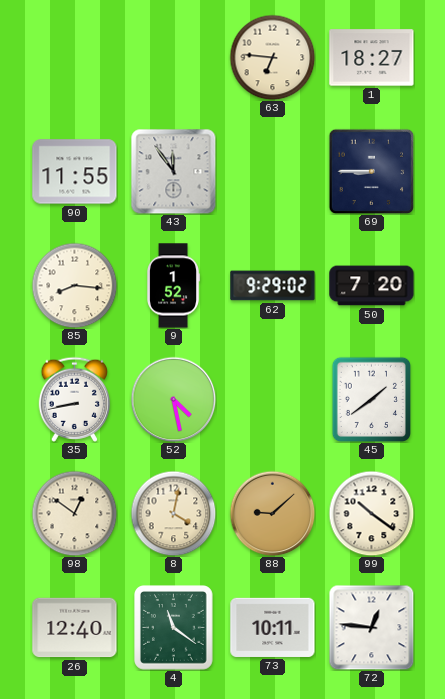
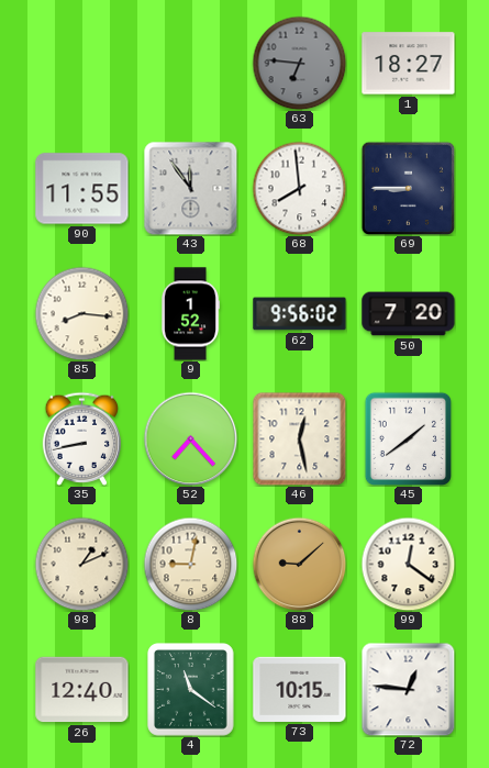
63 dial: cream -> grey (299, 63)
68: none -> 7:59 (299, 188)
62: 9:29 -> 9:56 (300, 314)
52: 4:28 -> 7:23 (190, 438)
46: none -> 12:28 (299, 438)
98: 12:51 -> 1:11 (81, 564)
8: 4:02 -> 9:02 (190, 564)
99: 10:21 -> 12:21 (408, 564)
73: 10:11 -> 10:15 (300, 689)
